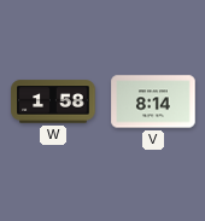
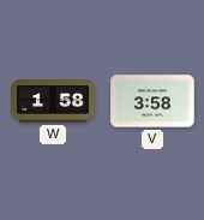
V: 8:14 -> 3:58 (152, 101)
